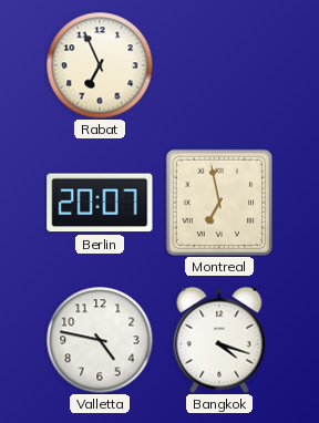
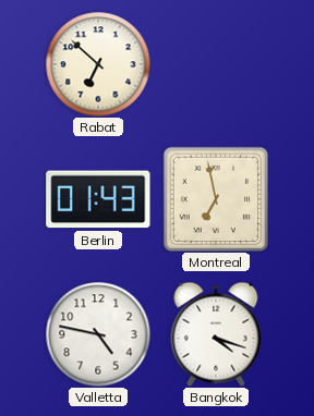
Rabat: 6:56 -> 6:52 (98, 64)
Berlin: 20:07 -> 01:43 (98, 199)
